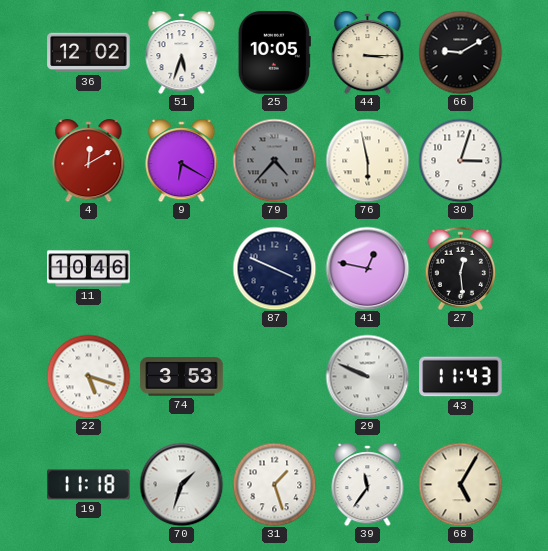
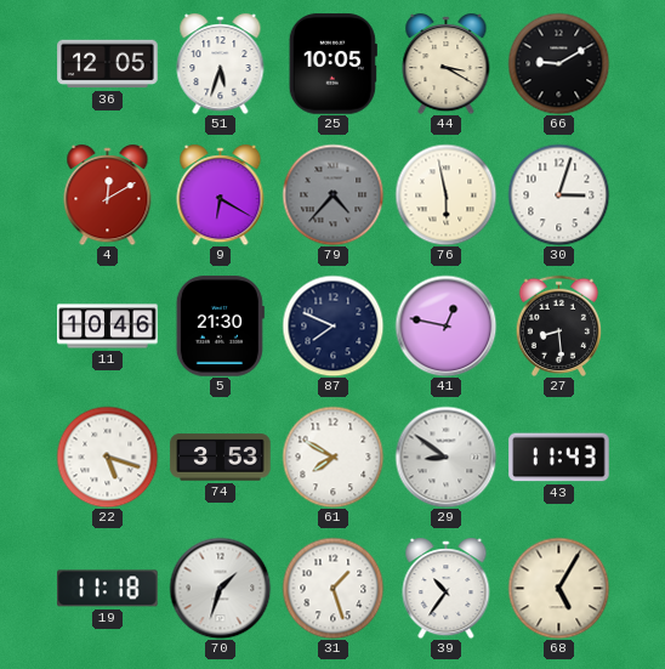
36: 12:02 -> 12:05 (108, 64)
44: 3:15 -> 3:20 (447, 64)
5: none -> 21:30 (220, 327)
87: 3:49 -> 7:49 (332, 325)
27: 12:29 -> 8:29 (558, 325)
61: none -> 7:50 (332, 457)
29: 9:49 -> 8:51 (445, 457)
39: 11:36 -> 10:36 (447, 589)
